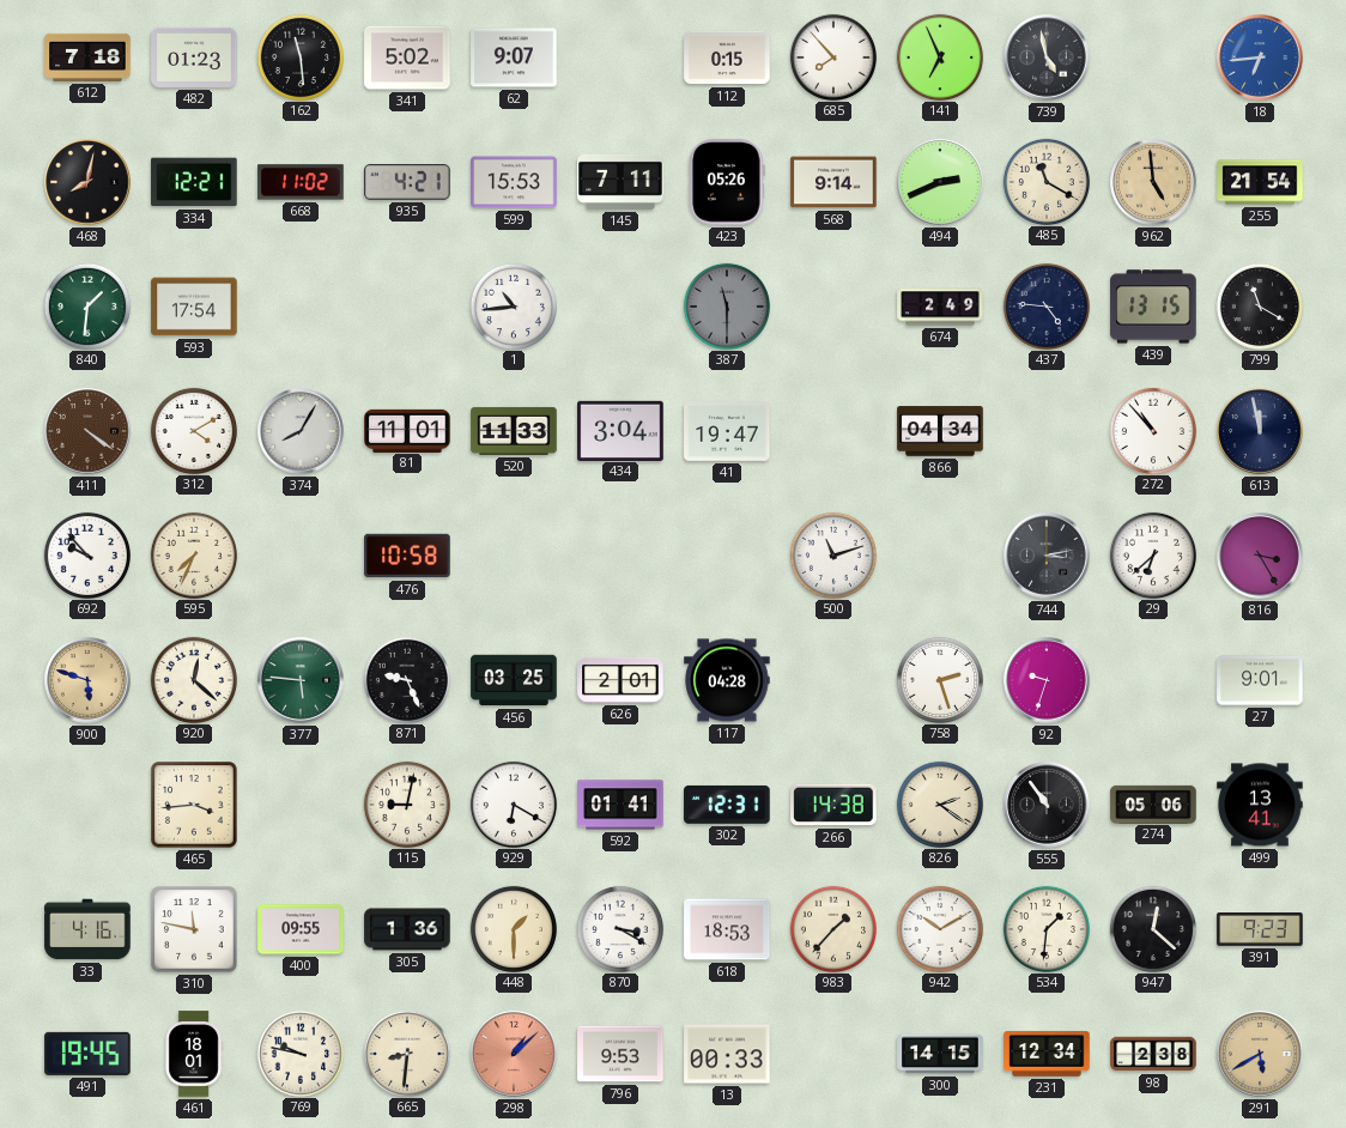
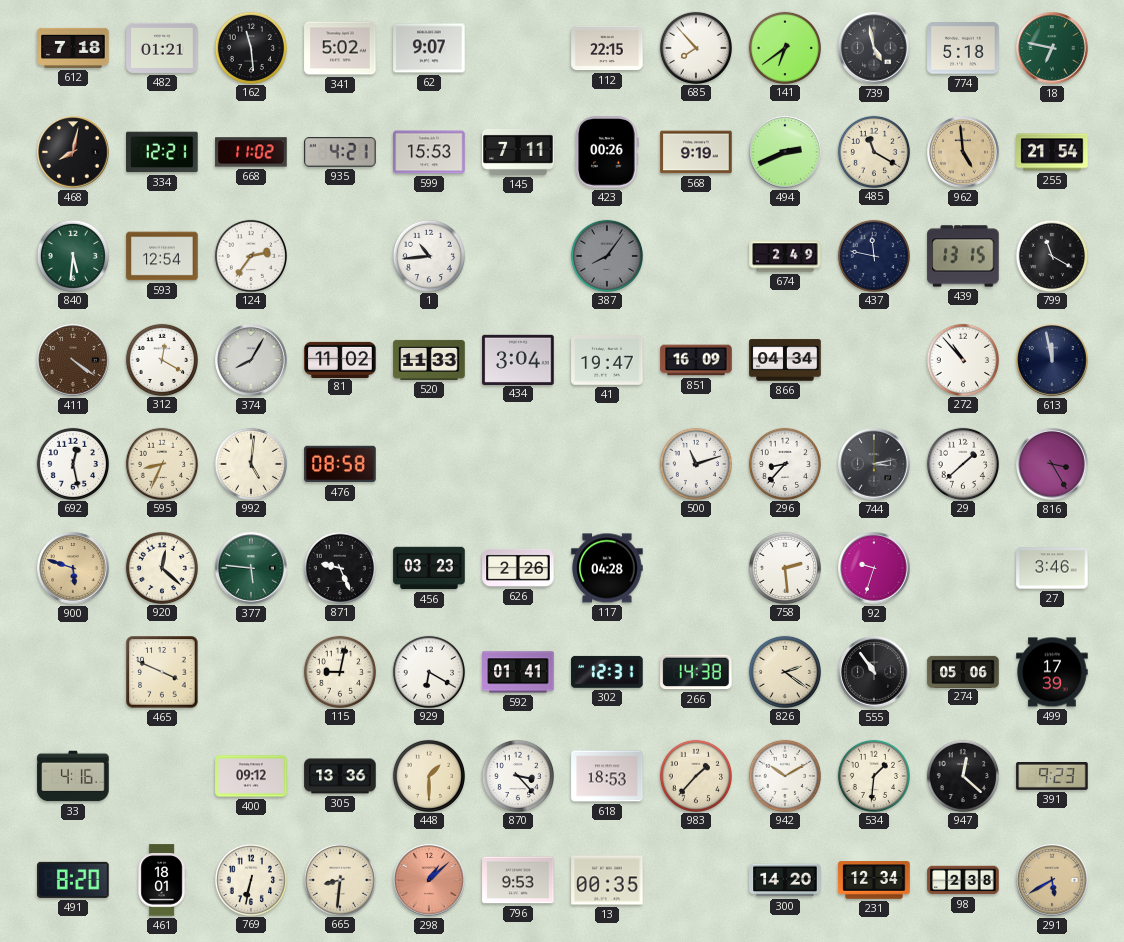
482: 01:23 -> 01:21 (162, 48)
112: 0:15 -> 22:15 (607, 48)
141: 6:56 -> 6:39 (784, 47)
774: none -> 5:18 (963, 48)
18: 6:44 -> 6:47 (1052, 48)
18 dial: blue -> green (1052, 48)
423: 05:26 -> 00:26 (607, 152)
568: 9:14 -> 9:19 (696, 152)
840: 1:31 -> 5:31 (72, 255)
593: 17:54 -> 12:54 (162, 256)
124: none -> 2:36 (250, 255)
387: 11:30 -> 8:06 (606, 255)
437: 4:46 -> 11:47 (873, 255)
312: 4:10 -> 12:20 (161, 359)
81: 11:01 -> 11:02 (340, 359)
851: none -> 16:09 (696, 360)
692: 9:53 -> 12:28 (72, 463)
595: 7:34 -> 8:34 (161, 463)
992: none -> 5:01 (250, 463)
476: 10:58 -> 08:58 (340, 464)
296: none -> 8:37 (784, 463)
29: 6:38 -> 1:38 (962, 463)
456: 03:25 -> 03:23 (429, 568)
626: 2:01 -> 2:26 (518, 568)
758: 2:27 -> 2:29 (784, 567)
27: 9:01 -> 3:46 (1052, 568)
465: 3:44 -> 3:49 (162, 672)
499: 13:41 -> 17:39 (1052, 672)
310: 11:47 -> none (194, 929)
400: 09:55 -> 09:12 (251, 776)
305: 1:36 -> 13:36 (340, 776)
870: 3:20 -> 3:23 (517, 775)
491: 19:45 -> 8:20 (73, 880)
769: 9:47 -> 6:32 (250, 879)
13: 00:33 -> 00:35 (607, 880)
300: 14:15 -> 14:20 (785, 880)
